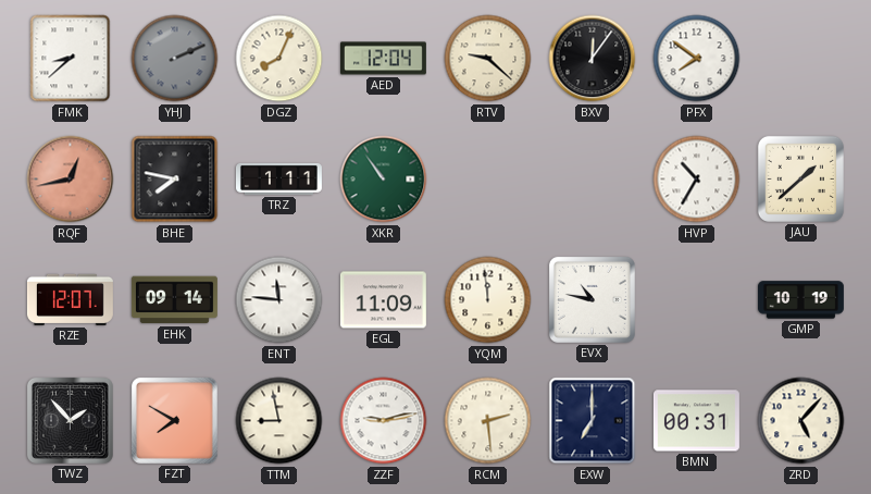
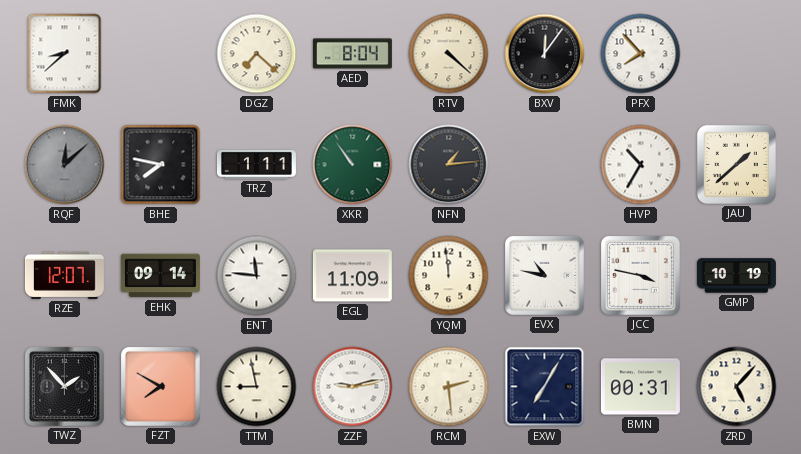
YHJ: 2:11 -> none (175, 59)
DGZ: 8:04 -> 7:22 (257, 54)
AED: 12:04 -> 8:04 (352, 54)
RTV: 9:22 -> 4:22 (449, 54)
PFX: 7:51 -> 7:53 (641, 54)
RQF: 12:43 -> 12:08 (65, 165)
RQF dial: salmon -> grey (65, 165)
NFN: none -> 1:14 (449, 165)
JCC: none -> 3:47 (640, 275)
EXW: 7:00 -> 7:05 (545, 387)
